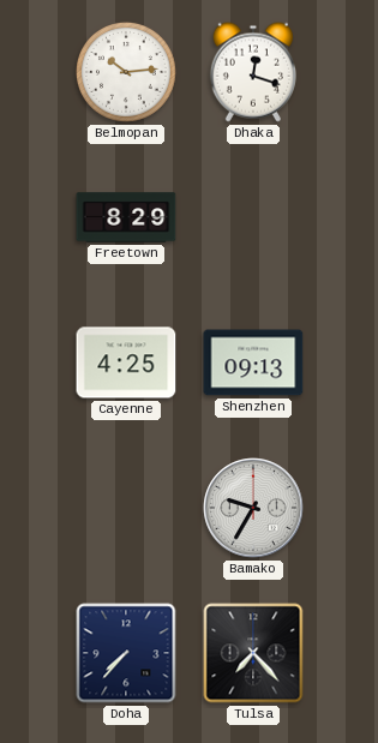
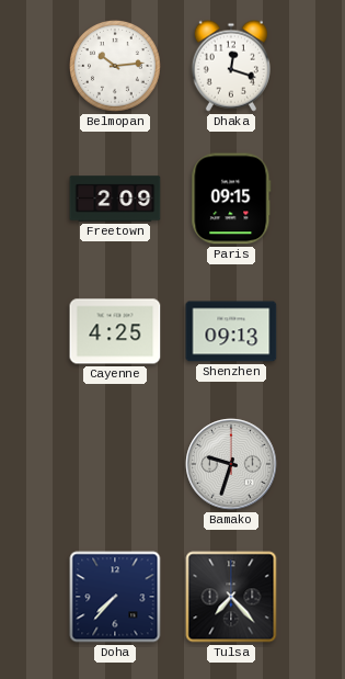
Freetown: 8:29 -> 2:09 (115, 199)
Paris: none -> 09:15 (231, 199)
Bamako: 9:35 -> 9:33 (231, 464)
